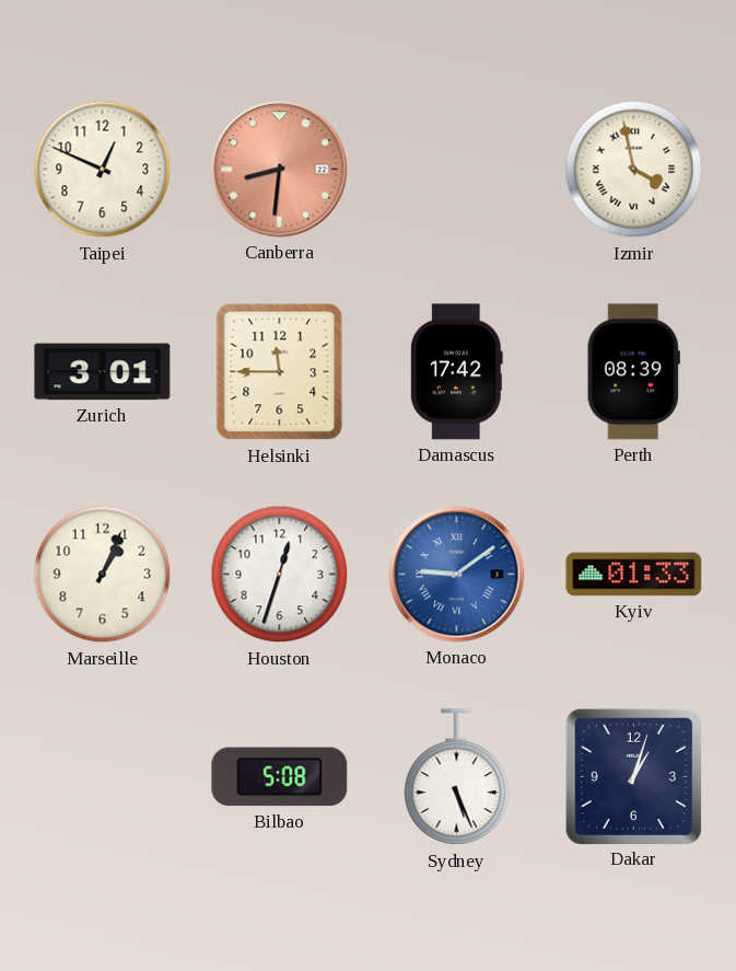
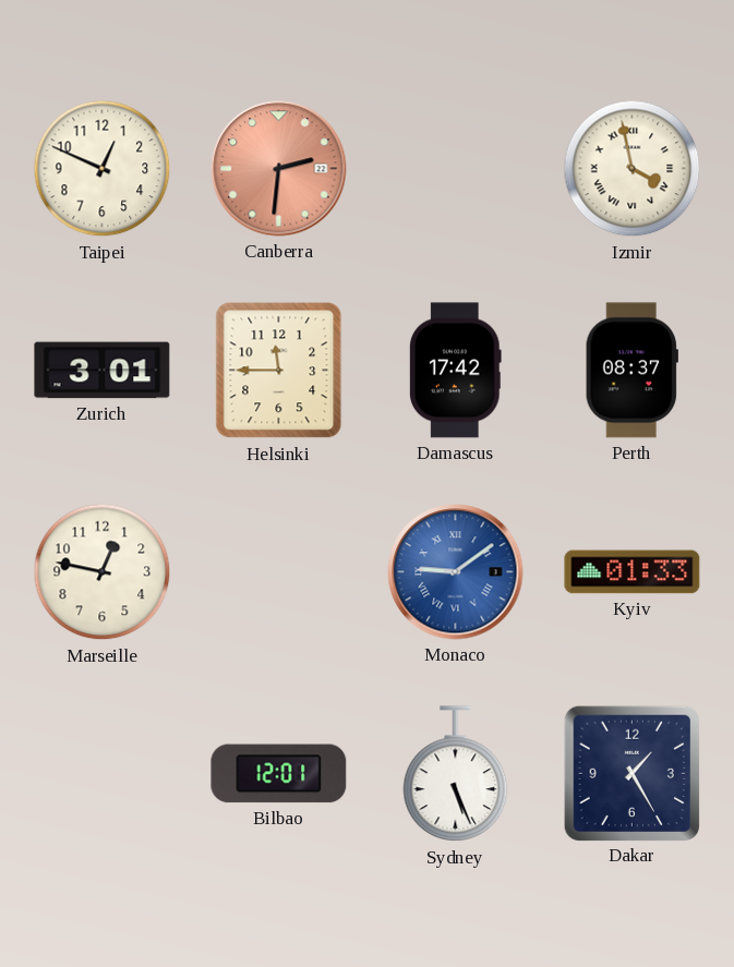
Canberra: 8:31 -> 2:31 (279, 169)
Perth: 08:39 -> 08:37 (631, 371)
Marseille: 1:04 -> 12:47 (103, 572)
Houston: 12:33 -> none (280, 575)
Bilbao: 5:08 -> 12:01 (279, 774)
Dakar: 1:03 -> 1:25 (631, 773)
